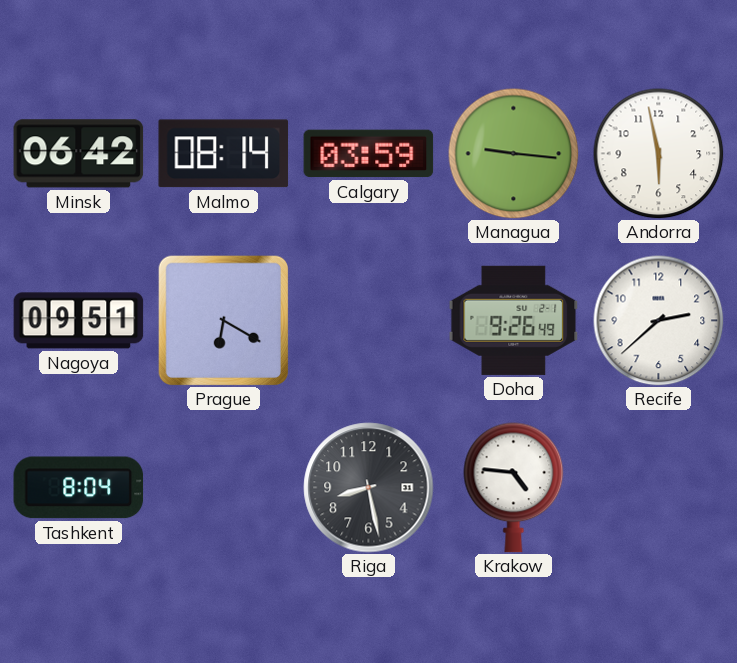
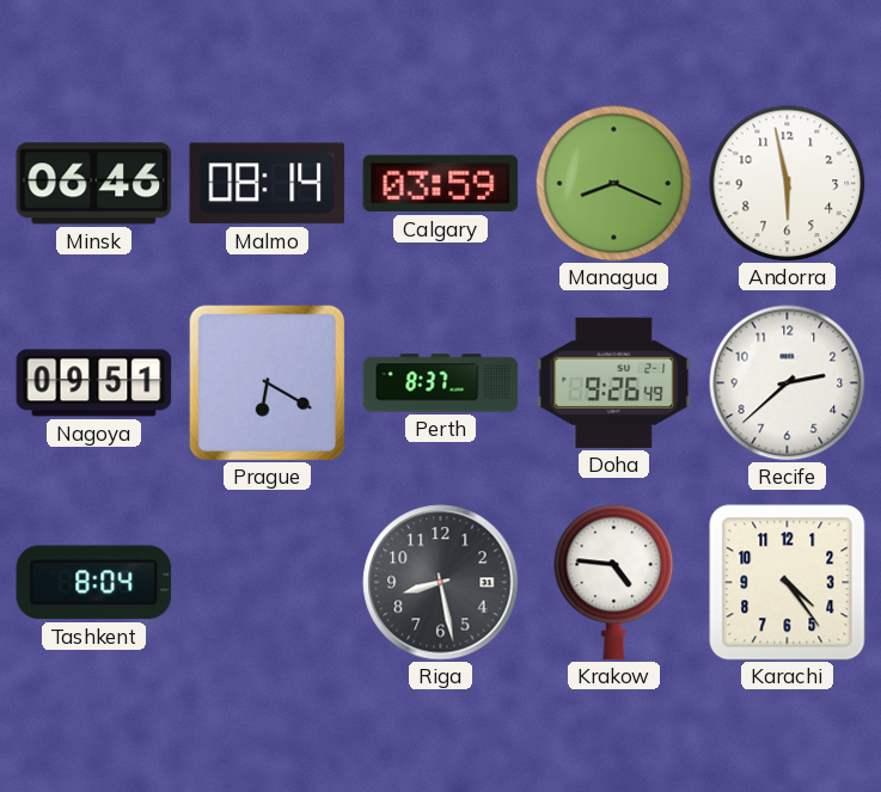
Minsk: 06:42 -> 06:46 (94, 184)
Managua: 9:16 -> 8:19 (614, 184)
Perth: none -> 8:37 (441, 383)
Karachi: none -> 4:24 (788, 583)
